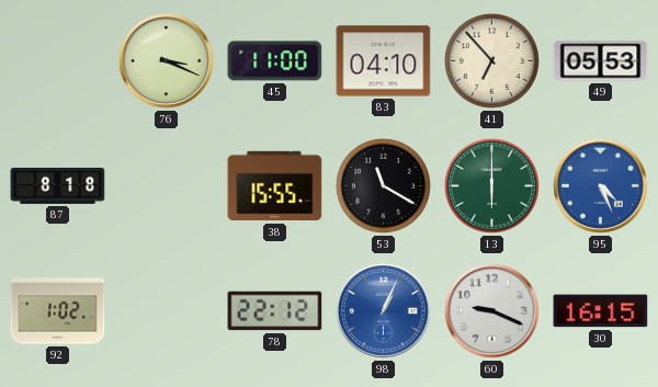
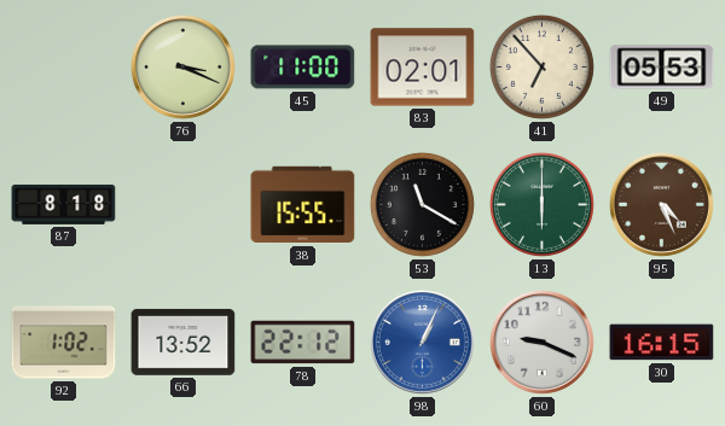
83: 04:10 -> 02:01 (423, 68)
95 dial: blue -> brown (661, 204)
66: none -> 13:52 (184, 342)
